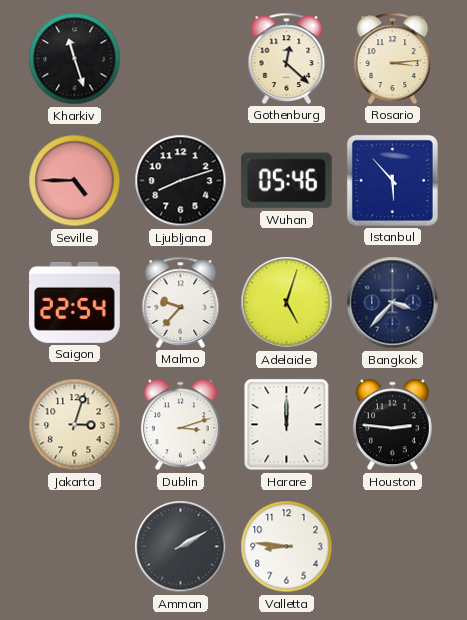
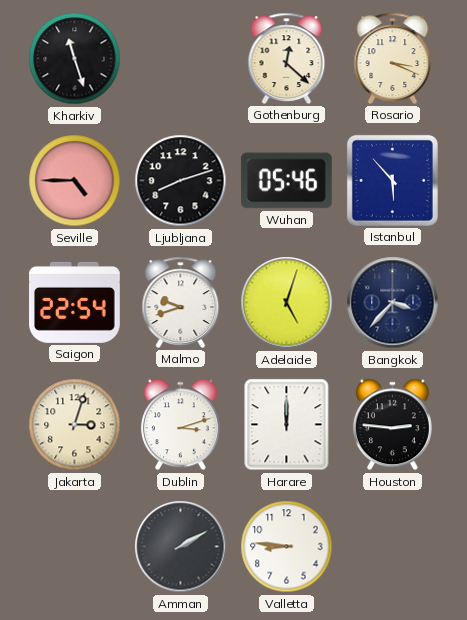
Rosario: 3:14 -> 3:19 (393, 58)
Malmo: 9:37 -> 9:42 (181, 302)
